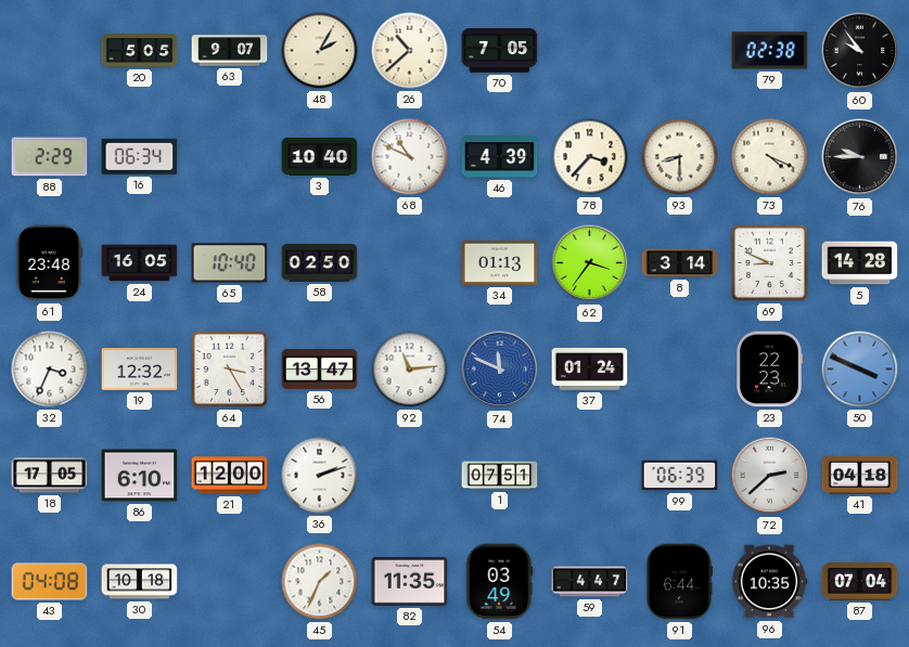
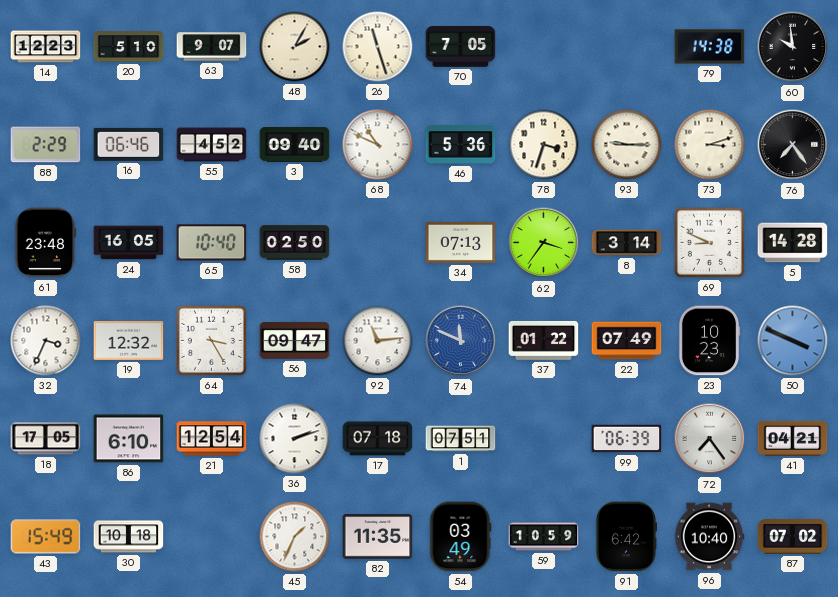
14: none -> 12:23 (46, 47)
20: 5:05 -> 5:10 (129, 47)
26: 10:38 -> 11:27 (378, 47)
79: 02:38 -> 14:38 (710, 47)
60: 9:54 -> 9:59 (793, 47)
16: 06:34 -> 06:46 (129, 144)
55: none -> 4:52 (212, 145)
3: 10:40 -> 09:40 (295, 145)
46: 4:39 -> 5:36 (461, 145)
78: 3:37 -> 3:33 (544, 145)
93: 8:30 -> 9:15 (627, 145)
73: 4:19 -> 3:12 (710, 145)
76: 9:45 -> 7:24 (793, 145)
34: 01:13 -> 07:13 (461, 242)
56: 13:47 -> 09:47 (295, 340)
37: 01:24 -> 01:22 (544, 340)
22: none -> 07:49 (627, 341)
23: 22:23 -> 10:23 (709, 341)
21: 12:00 -> 12:54 (212, 439)
17: none -> 07:18 (378, 439)
72: 2:38 -> 7:24 (710, 439)
41: 04:18 -> 04:21 (793, 438)
43: 04:08 -> 15:49 (46, 537)
59: 4:47 -> 10:59 (544, 537)
91: 6:44 -> 6:42 (625, 537)
96: 10:35 -> 10:40 (709, 537)
87: 07:04 -> 07:02 (793, 537)
